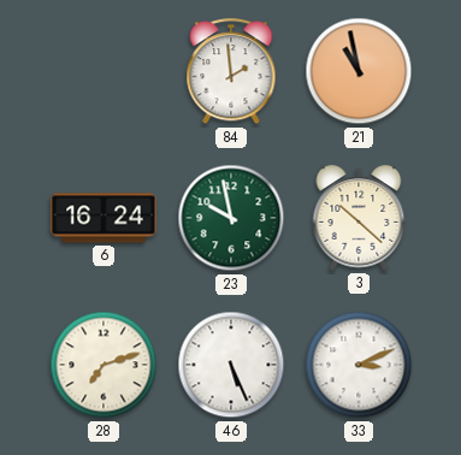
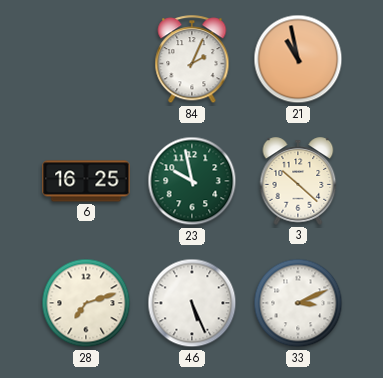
84: 1:59 -> 2:04 (192, 60)
6: 16:24 -> 16:25 (86, 181)
